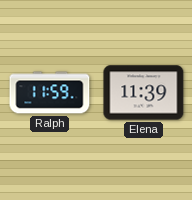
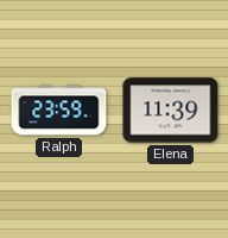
Ralph: 11:59 -> 23:59 (59, 111)
